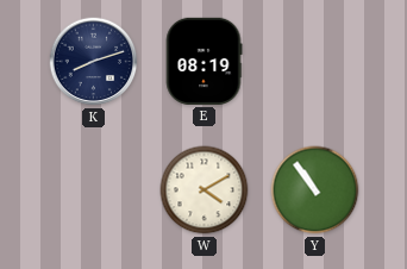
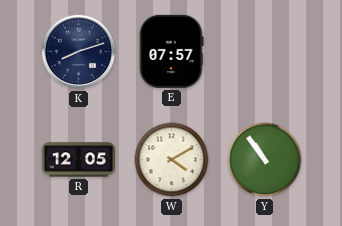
E: 08:19 -> 07:57 (171, 51)
R: none -> 12:05 (78, 160)
